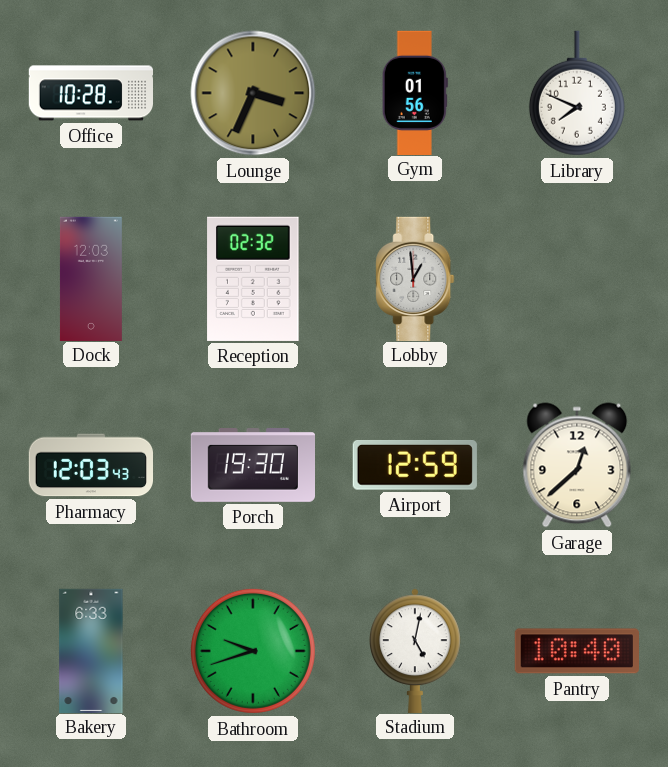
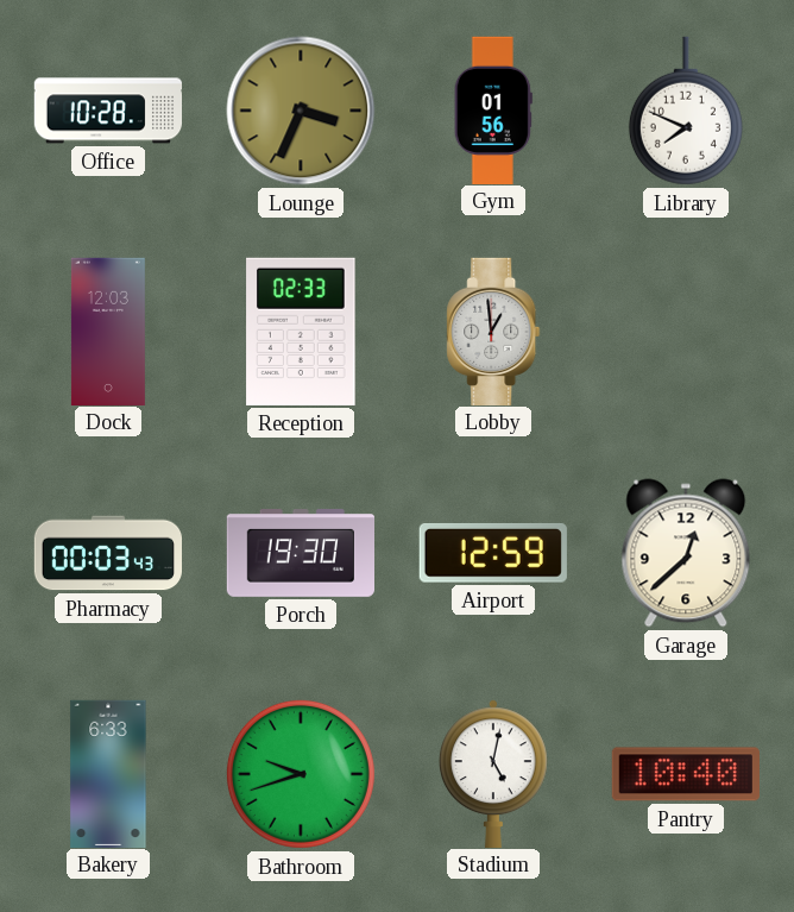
Reception: 02:32 -> 02:33 (301, 332)
Pharmacy: 12:03 -> 00:03 (107, 553)
